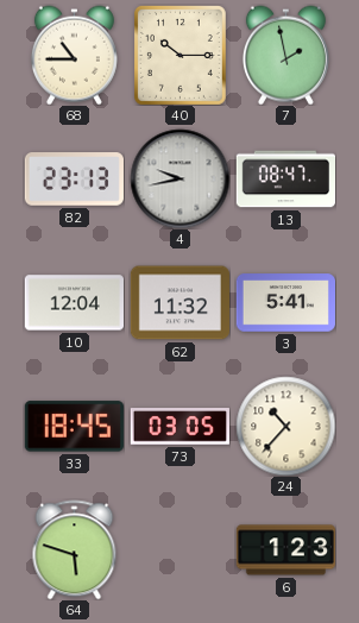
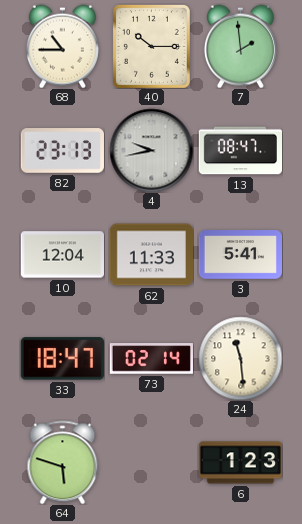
7: 1:58 -> 1:59 (240, 46)
62: 11:32 -> 11:33 (151, 255)
33: 18:45 -> 18:47 (62, 359)
73: 03:05 -> 02:14 (151, 359)
24: 10:37 -> 11:29 (240, 358)
